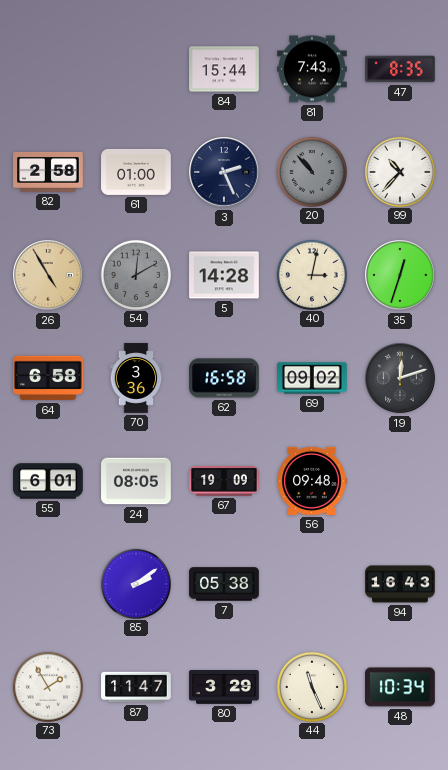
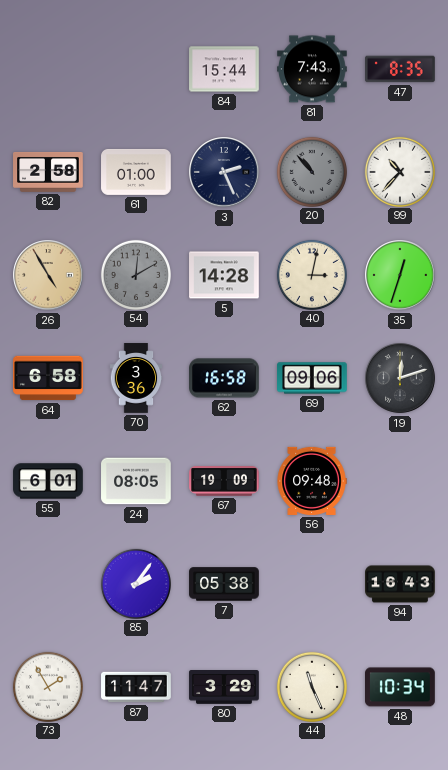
69: 09:02 -> 09:06 (312, 378)
85: 2:09 -> 2:06 (135, 583)
